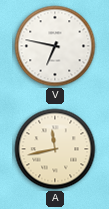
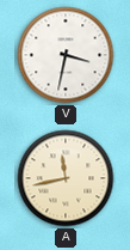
V: 6:47 -> 3:32 (66, 55)
